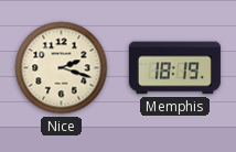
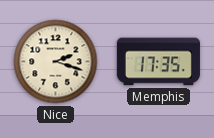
Memphis: 18:19 -> 17:35 (158, 62)
